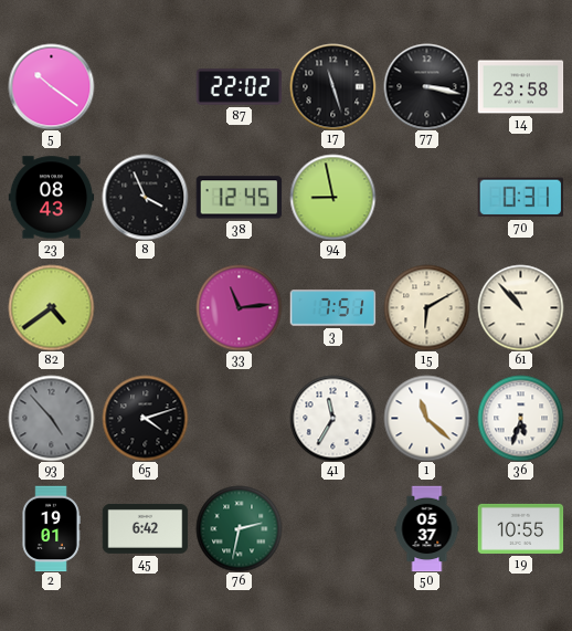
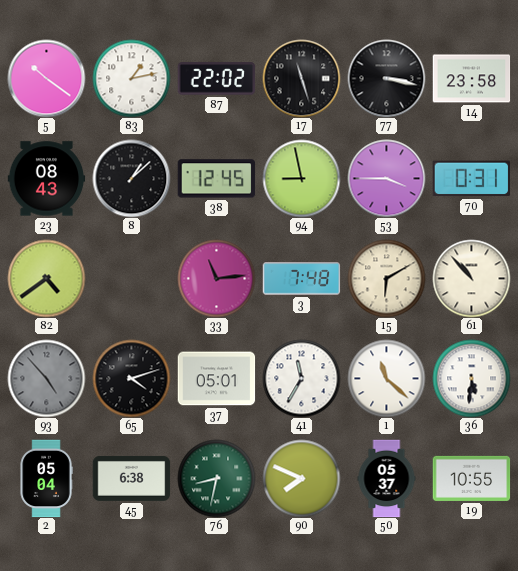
83: none -> 1:13 (131, 78)
8: 3:56 -> 1:08 (131, 178)
53: none -> 3:45 (386, 178)
3: 7:51 -> 7:48 (301, 279)
37: none -> 05:01 (216, 379)
36: 5:33 -> 5:31 (471, 378)
2: 19:01 -> 05:04 (46, 478)
45: 6:42 -> 6:38 (131, 478)
76: 2:32 -> 8:32 (216, 478)
90: none -> 7:49 (301, 478)
